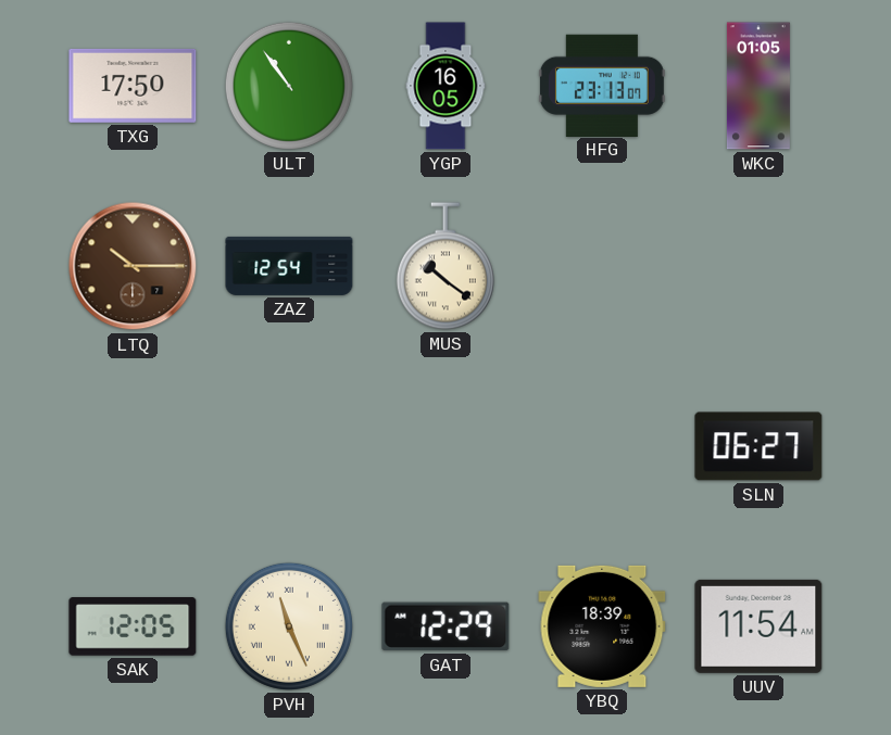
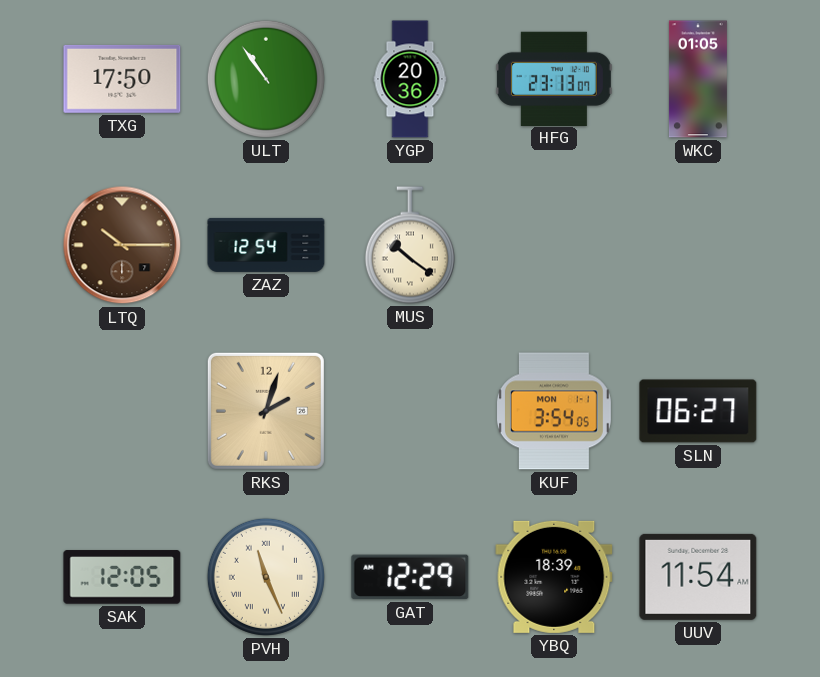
YGP: 16:05 -> 20:36 (410, 79)
RKS: none -> 2:03 (266, 411)
KUF: none -> 3:54 (554, 411)
